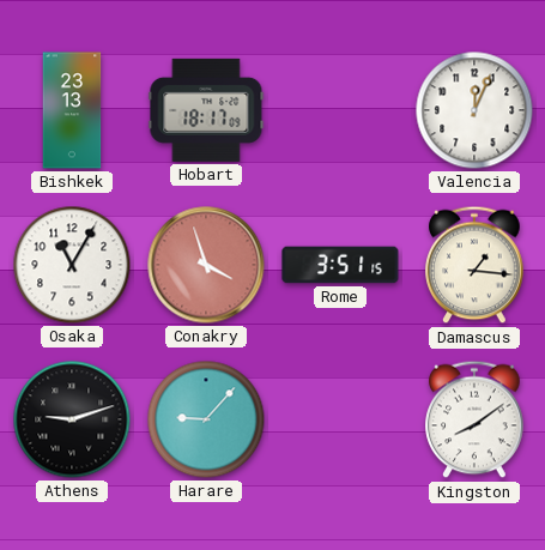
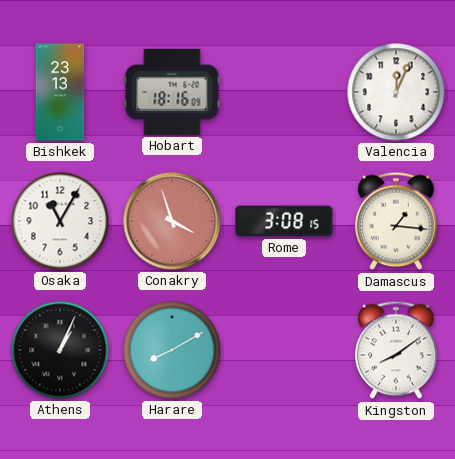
Hobart: 18:17 -> 18:16 (172, 92)
Rome: 3:51 -> 3:08 (284, 221)
Athens: 9:12 -> 1:04 (60, 350)
Harare: 9:07 -> 8:10 (172, 350)
